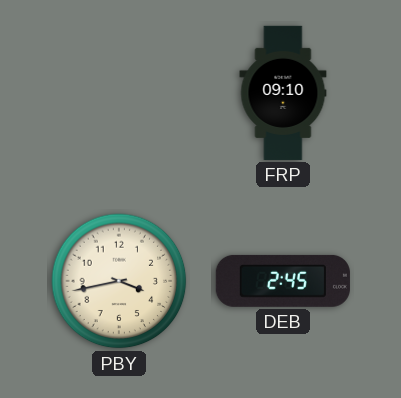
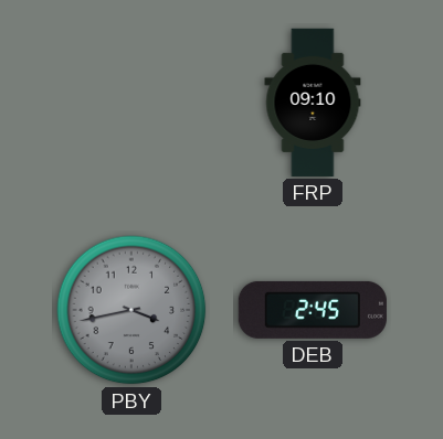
PBY dial: cream -> grey (131, 310)
